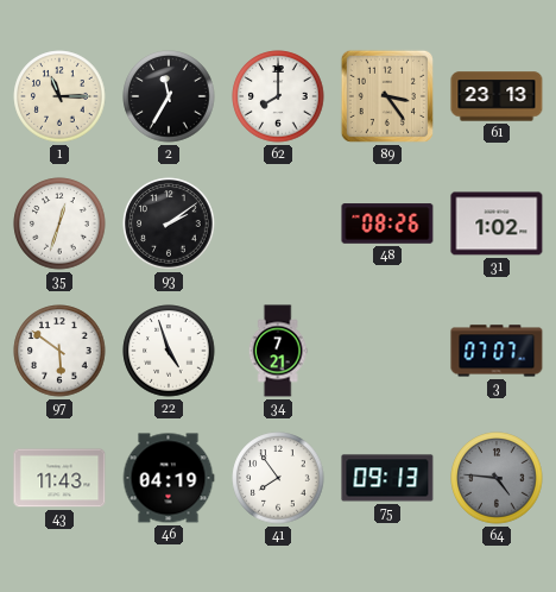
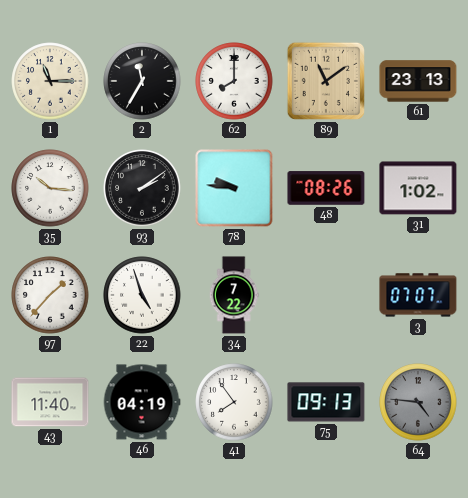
89: 3:24 -> 11:09 (326, 81)
35: 12:33 -> 10:16 (50, 188)
78: none -> 9:46 (234, 188)
97: 5:51 -> 1:37 (50, 295)
34: 7:21 -> 7:22 (234, 295)
43: 11:43 -> 11:40 (50, 402)
